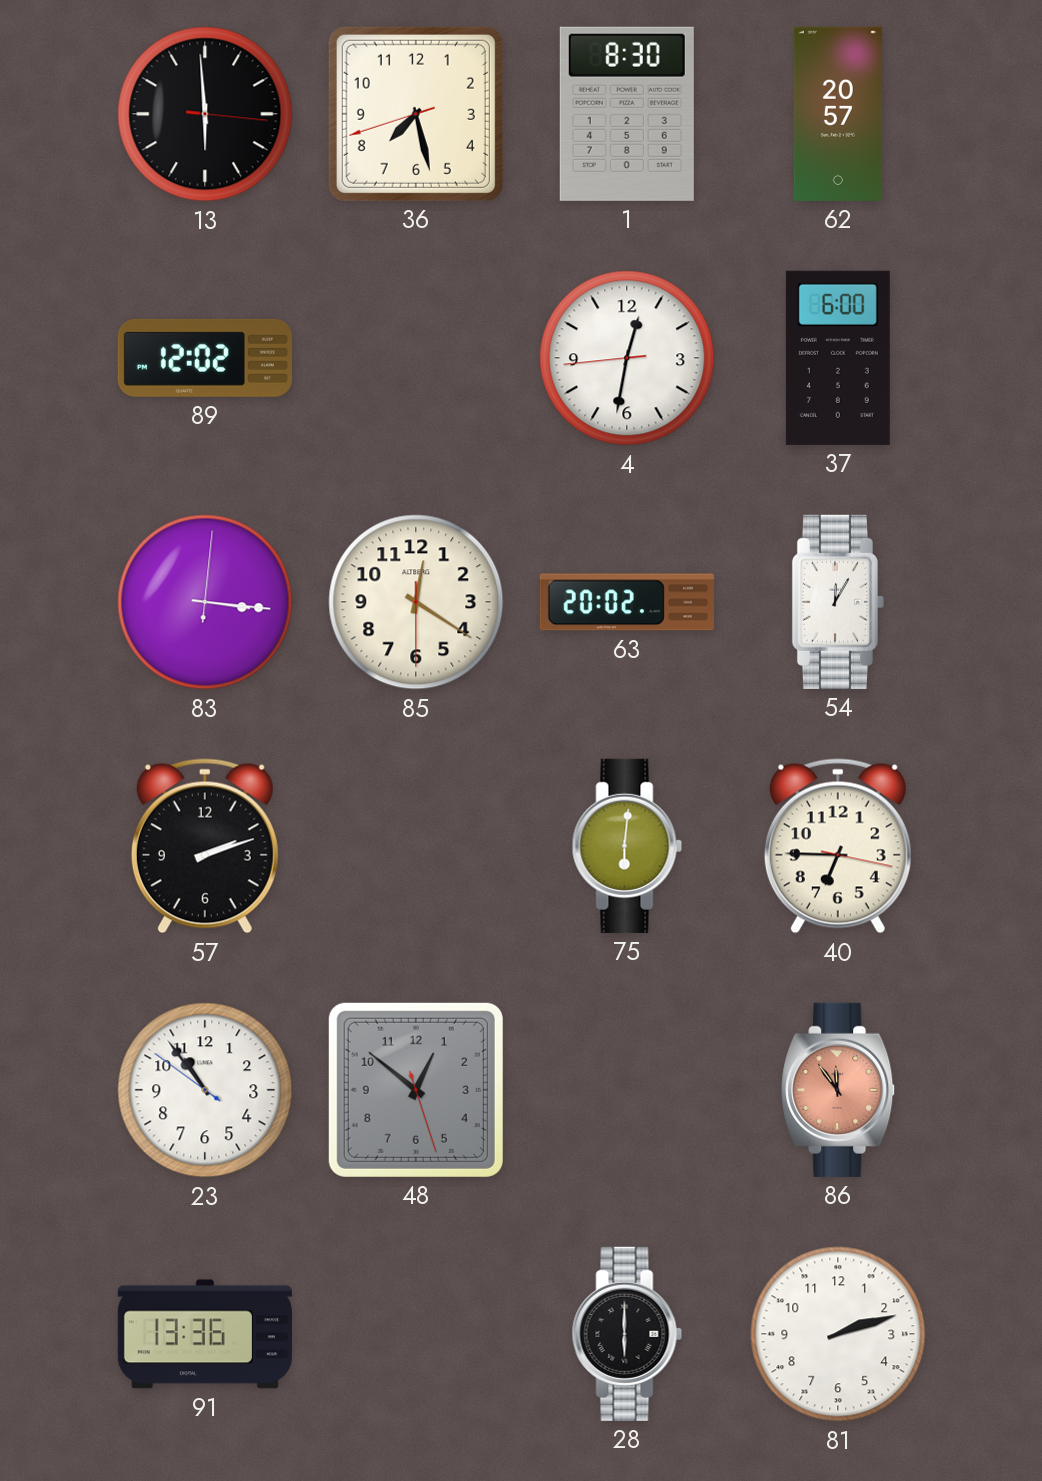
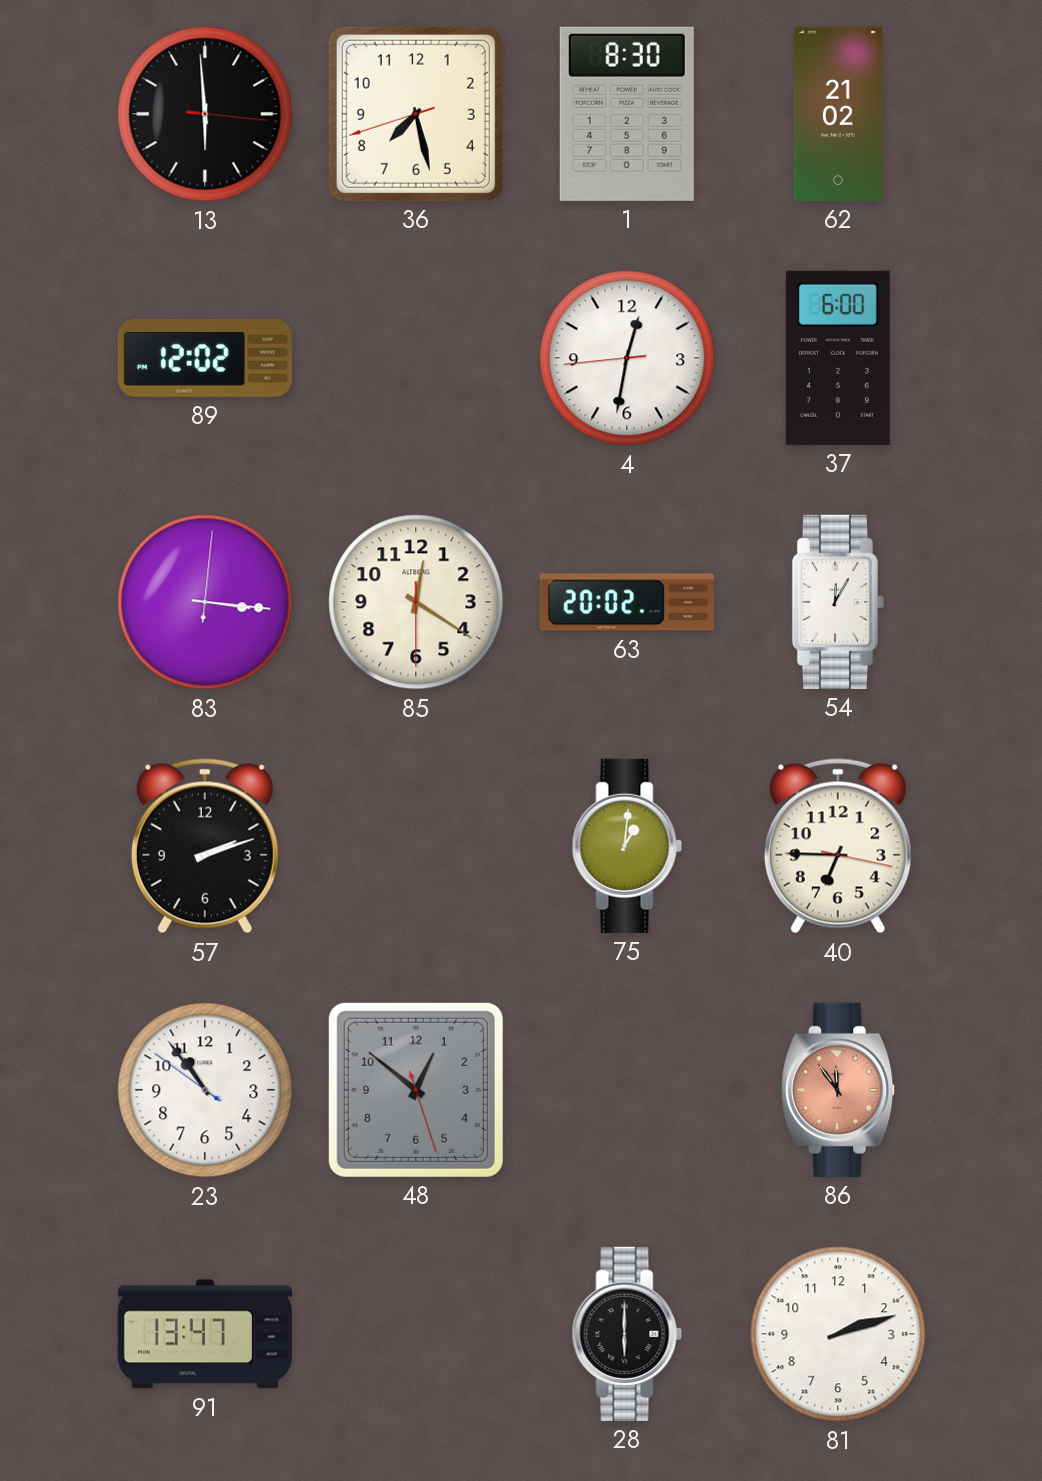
62: 20:57 -> 21:02 (838, 114)
75: 6:01 -> 1:01 (627, 846)
91: 13:36 -> 13:47 (205, 1334)
